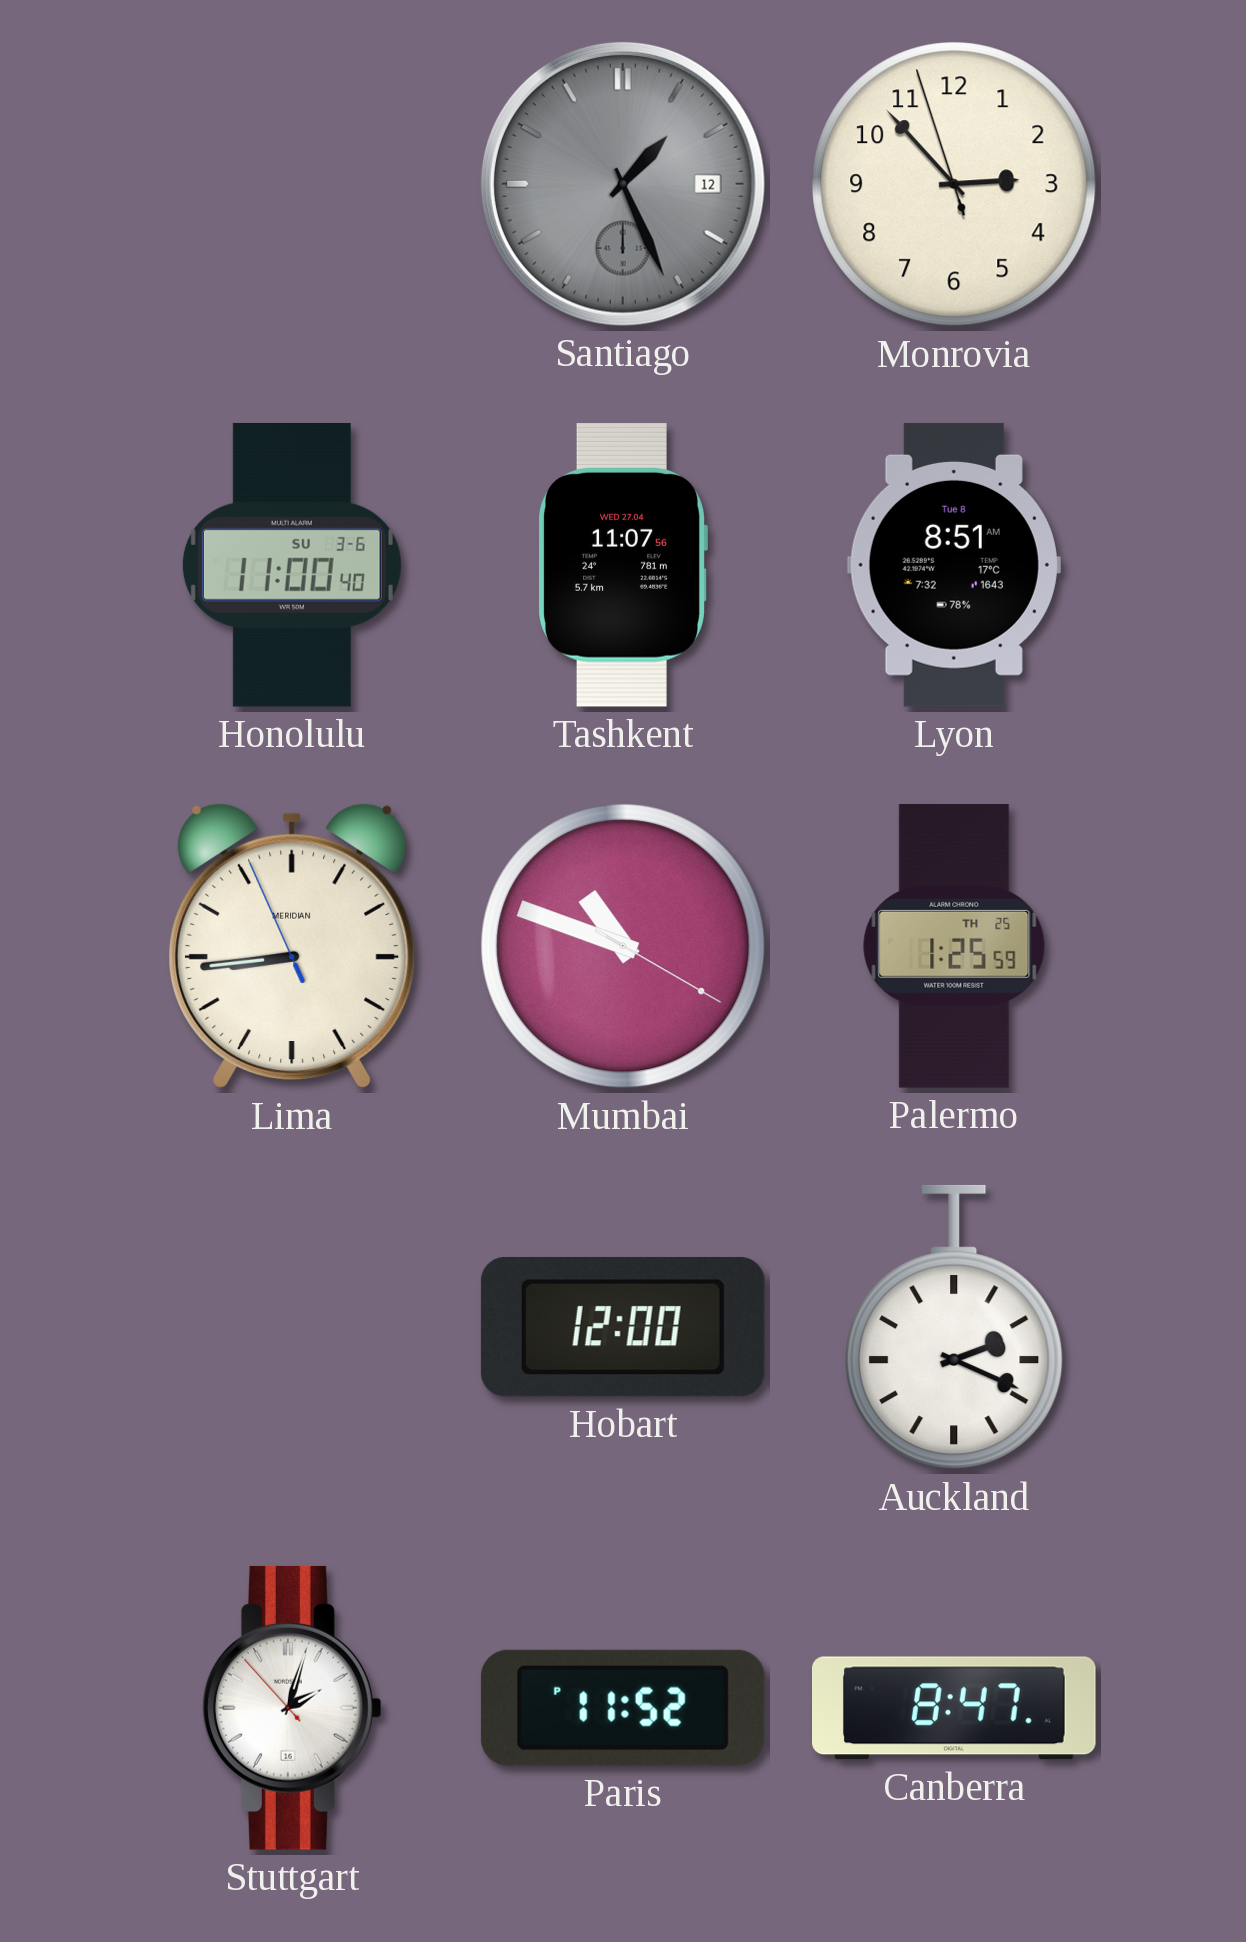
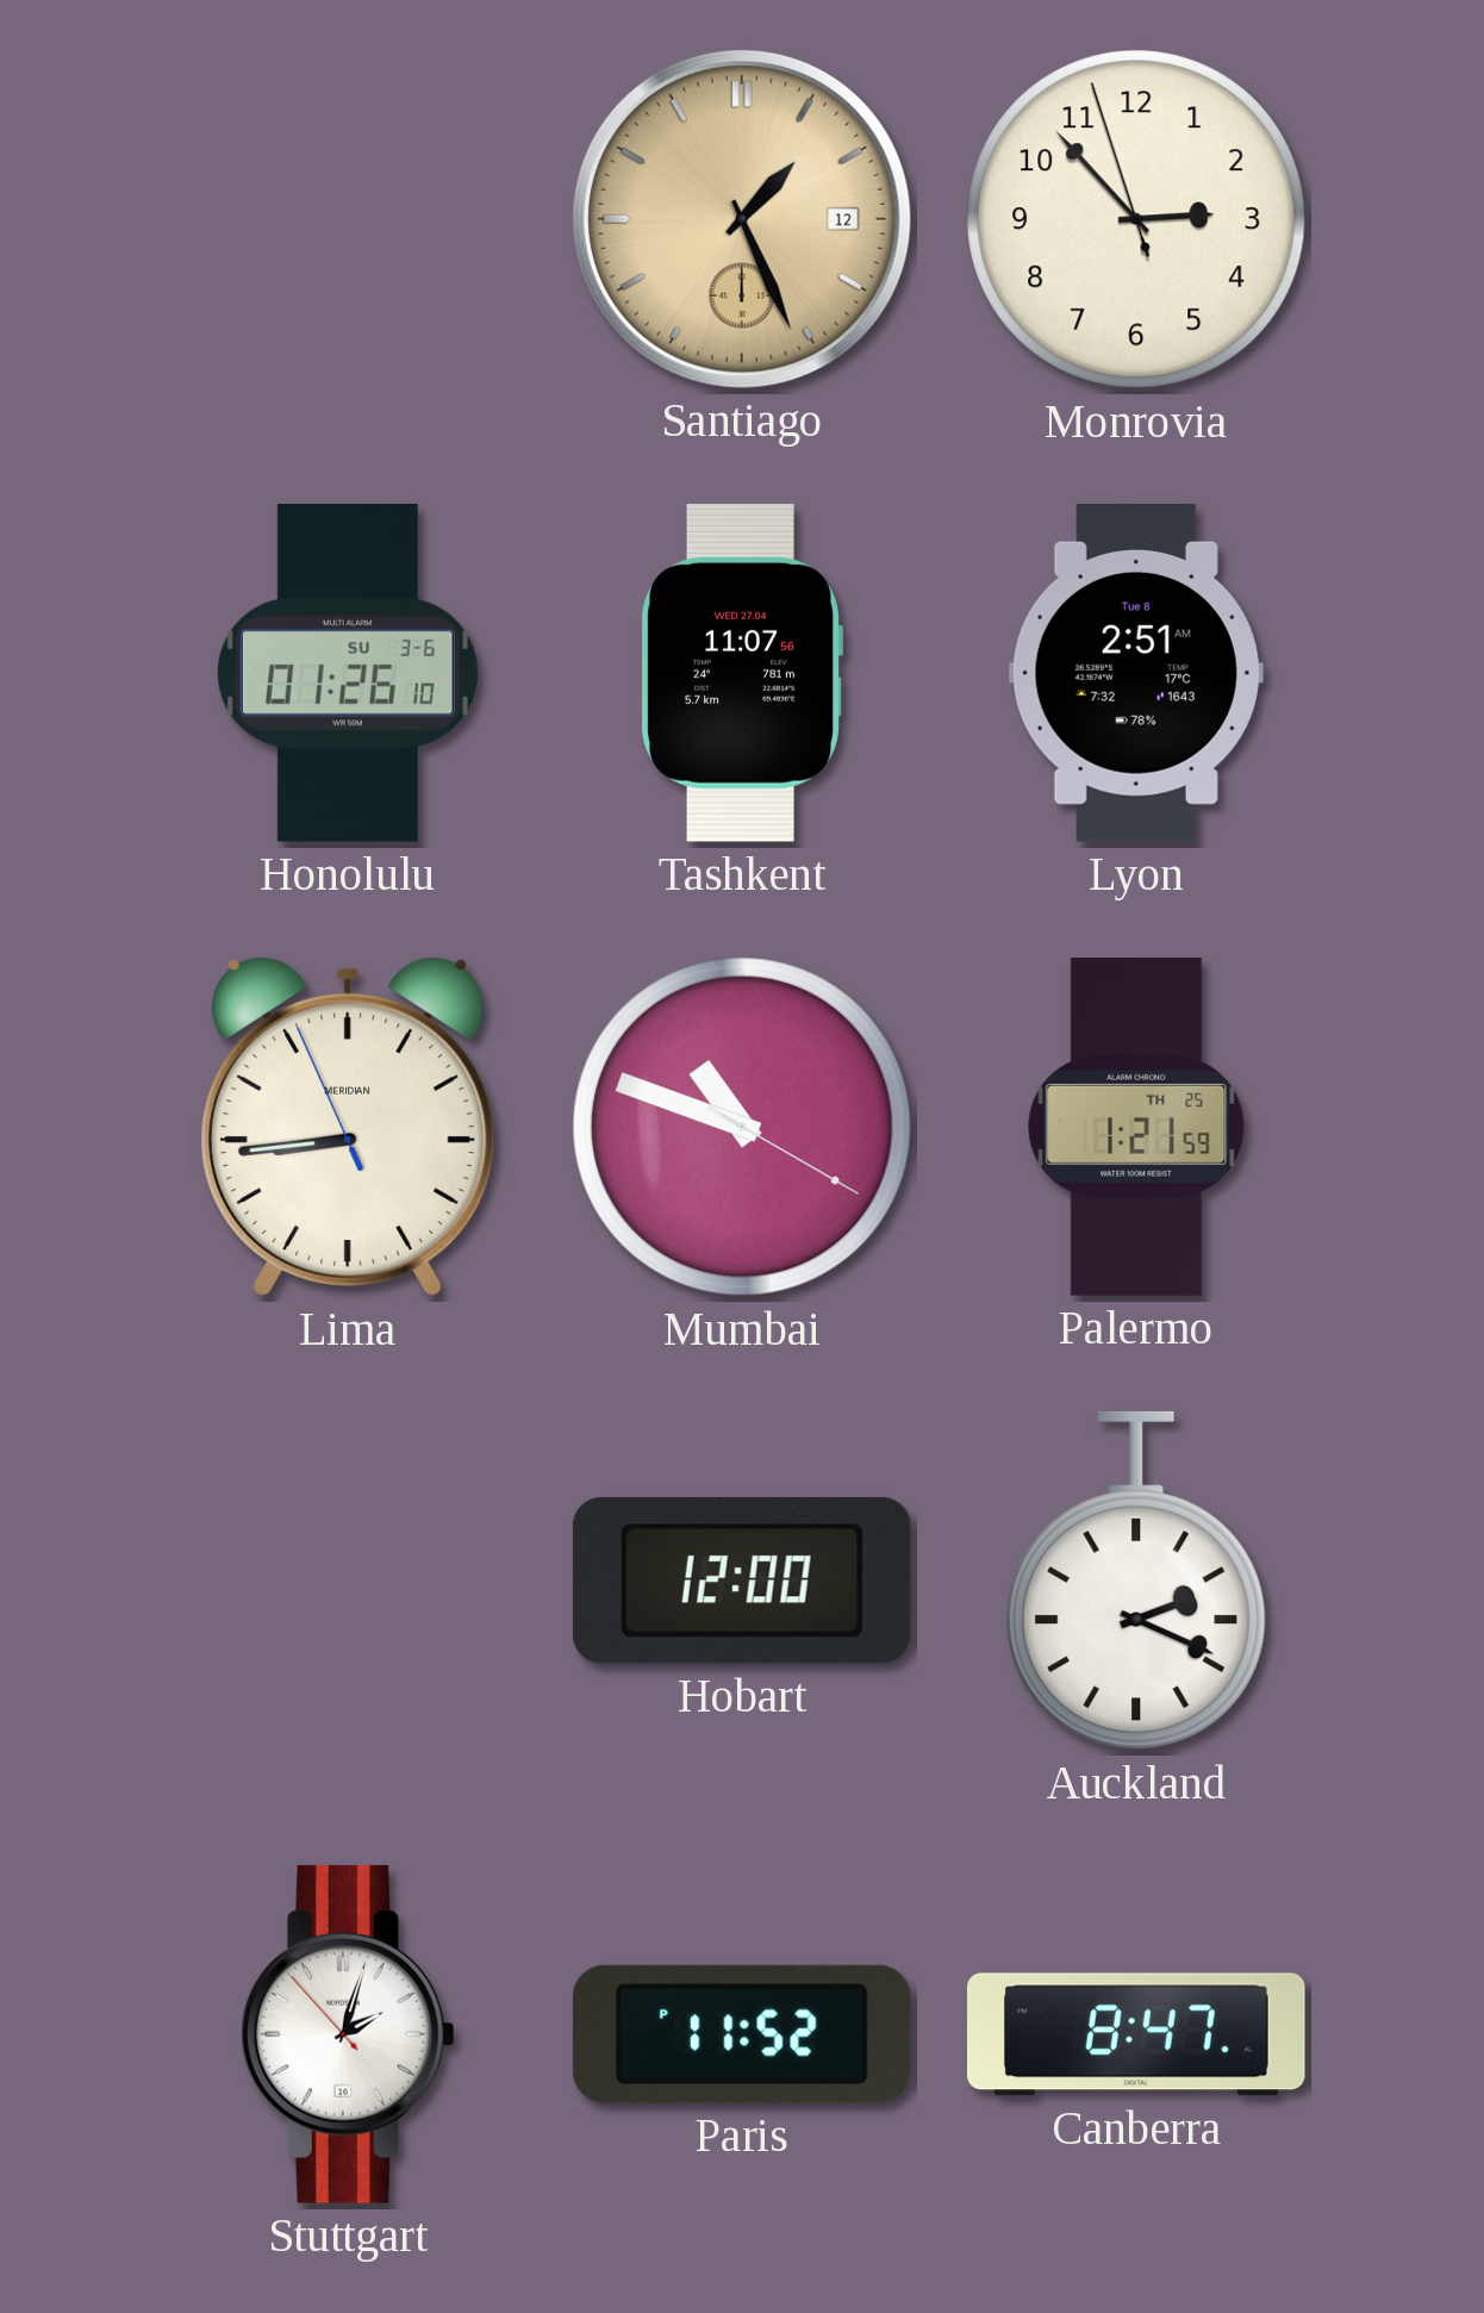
Santiago dial: grey -> champagne (742, 219)
Honolulu: 11:00 -> 01:26 (348, 673)
Lyon: 8:51 -> 2:51 (1136, 673)
Palermo: 1:25 -> 1:21 (1136, 1128)
